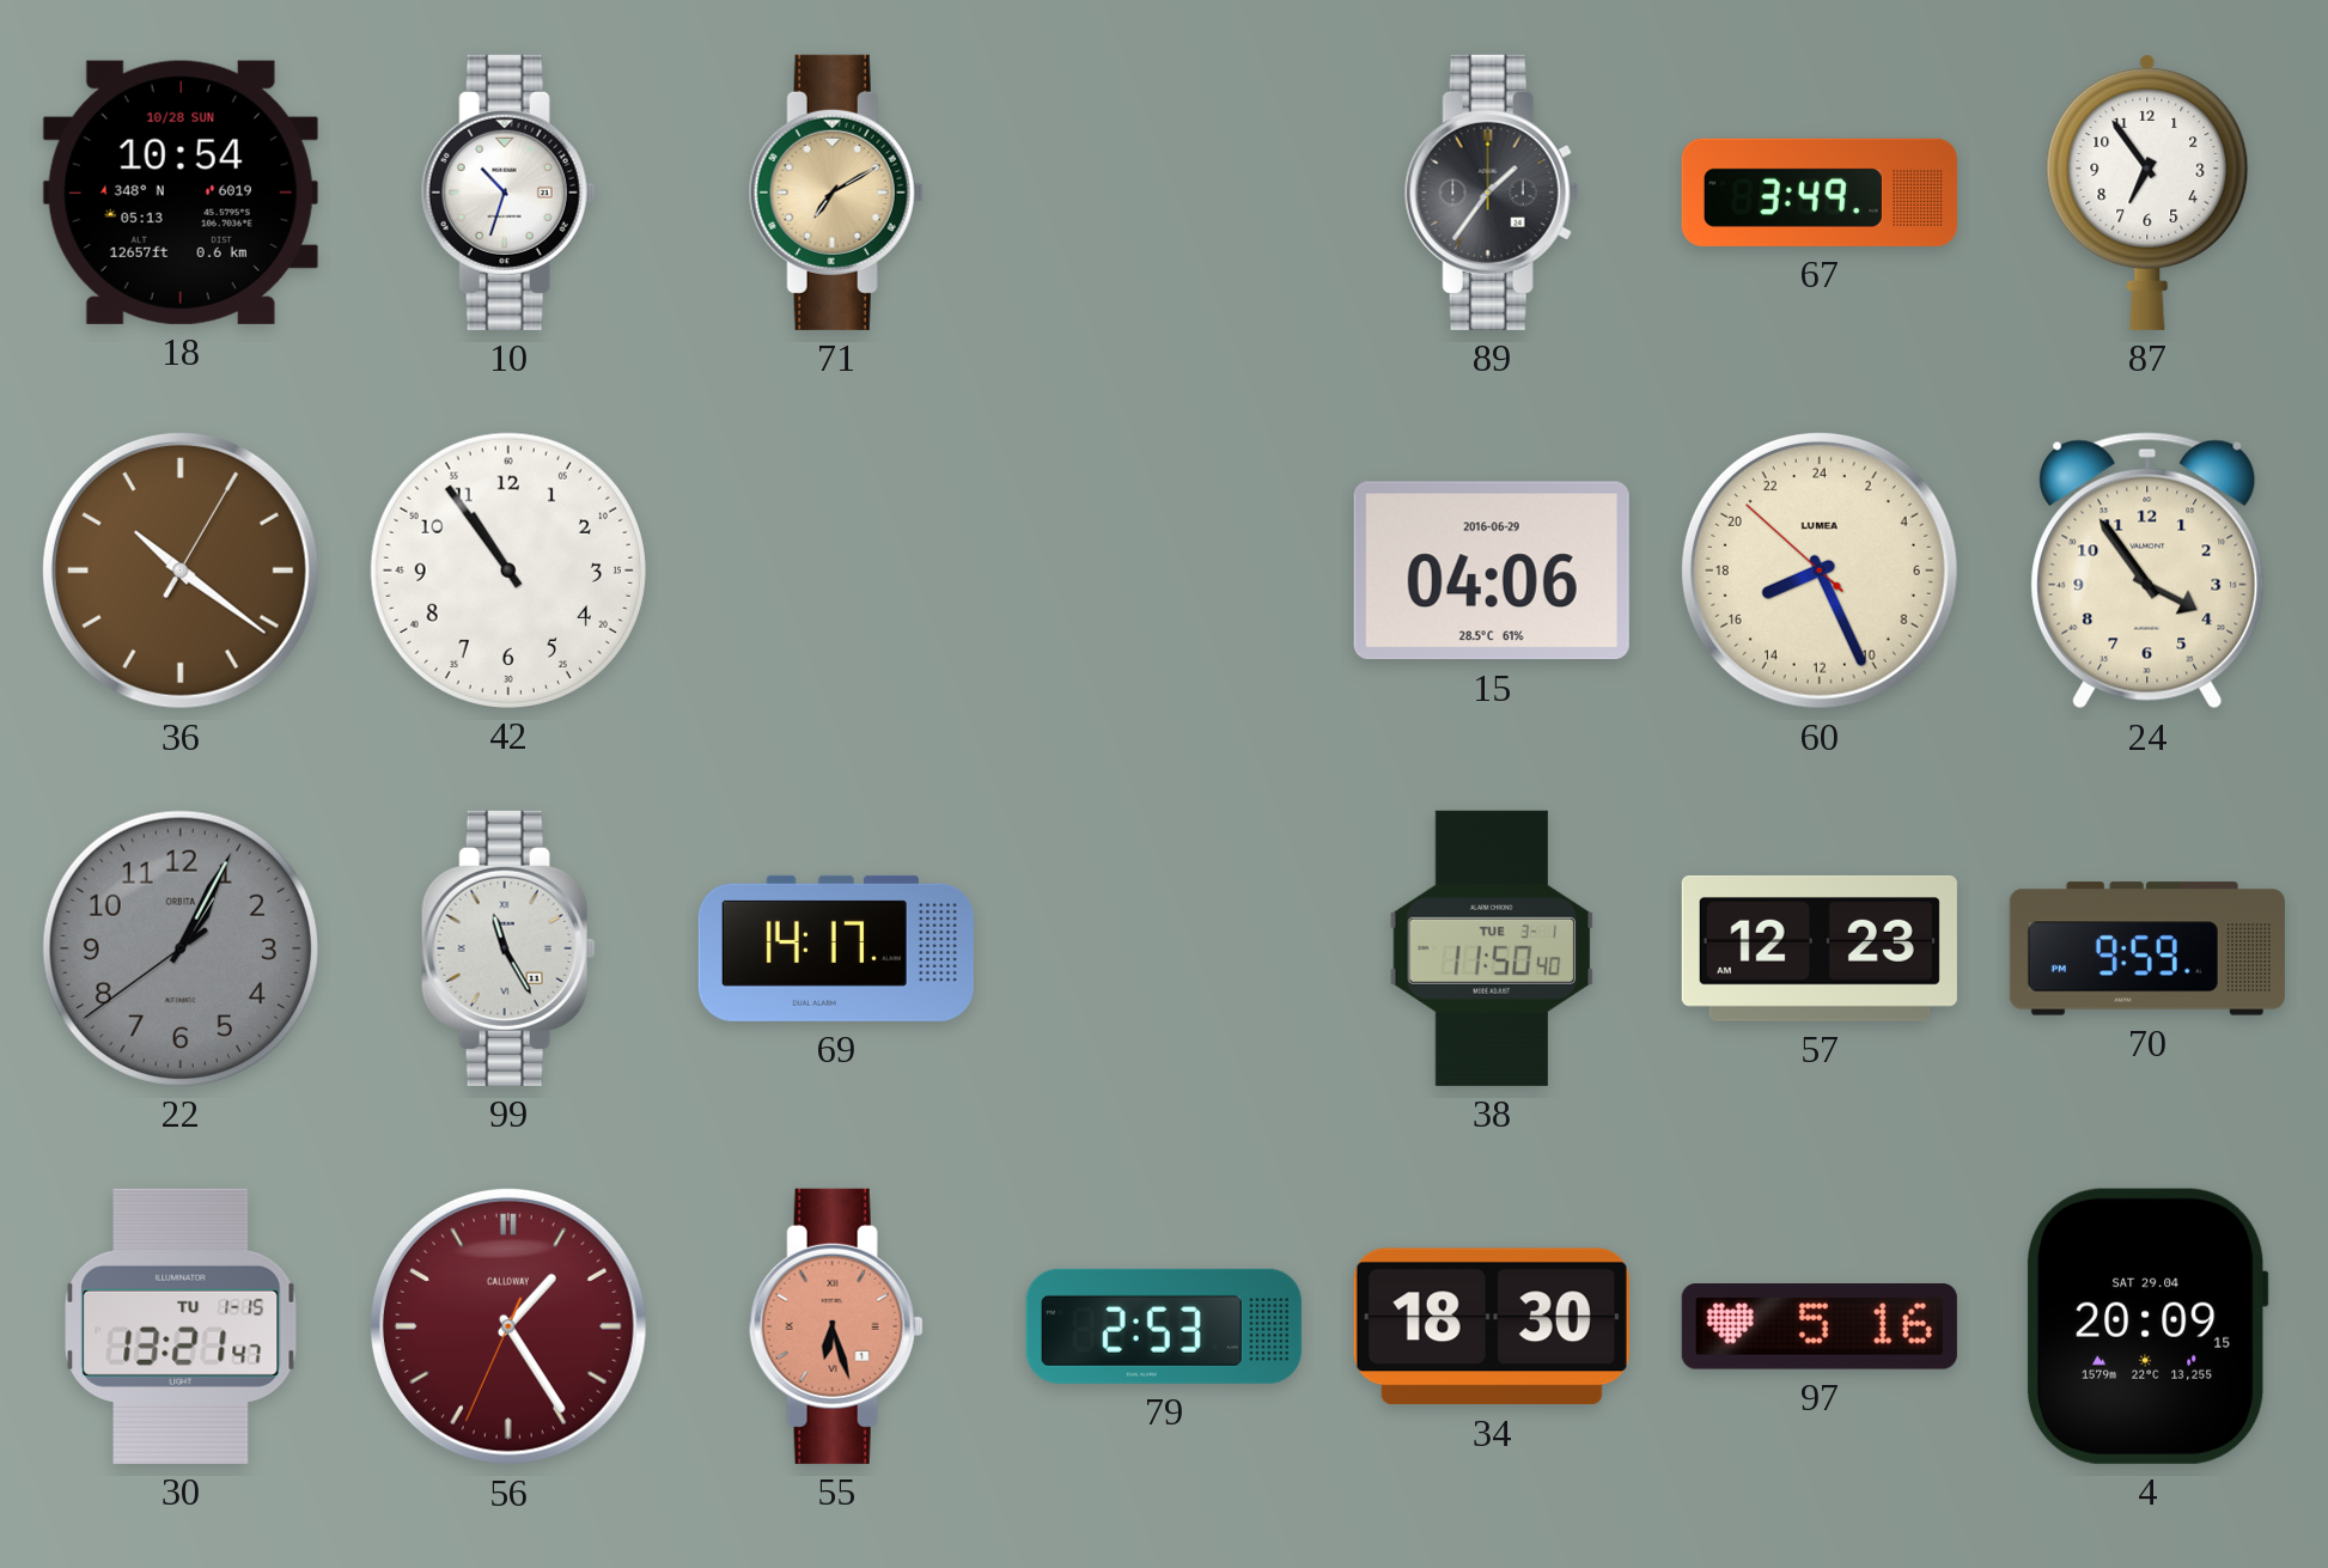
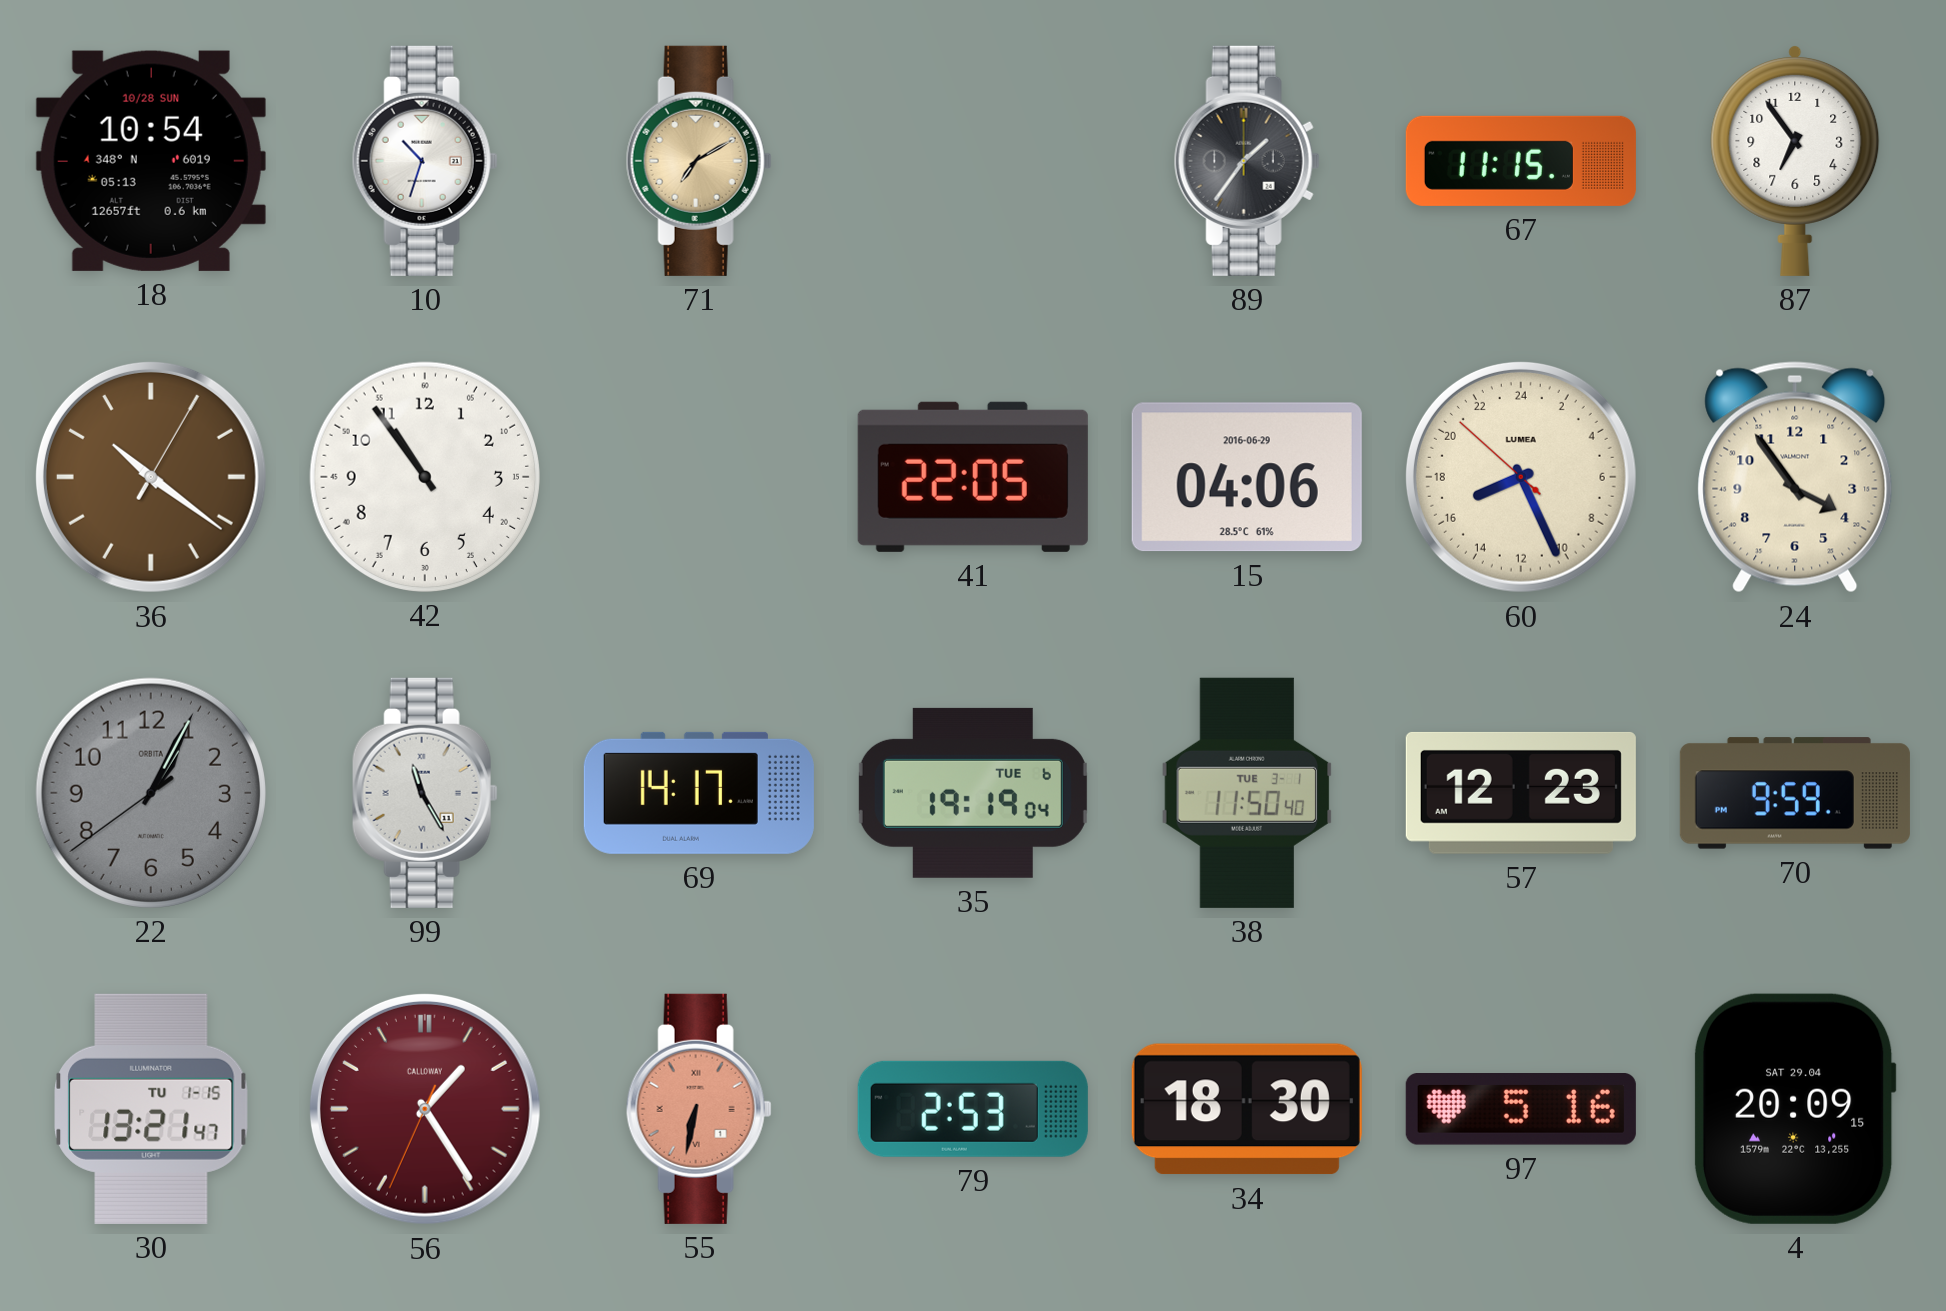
67: 3:49 -> 11:15 (1521, 161)
41: none -> 22:05 (973, 477)
35: none -> 19:19 (973, 793)
55: 6:27 -> 6:32 (699, 1109)
